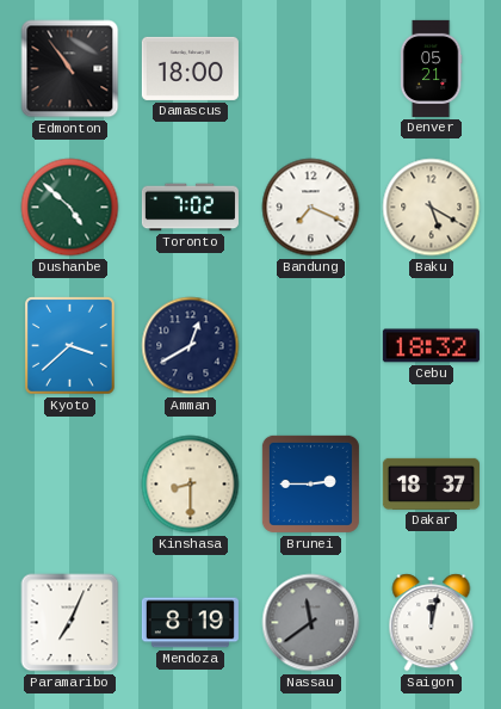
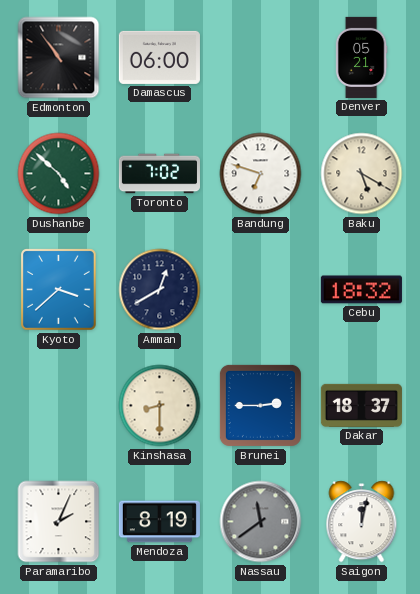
Damascus: 18:00 -> 06:00 (159, 57)
Bandung: 7:19 -> 6:48 (261, 174)
Paramaribo: 7:04 -> 2:04 (59, 522)
